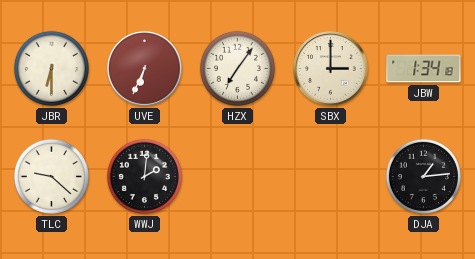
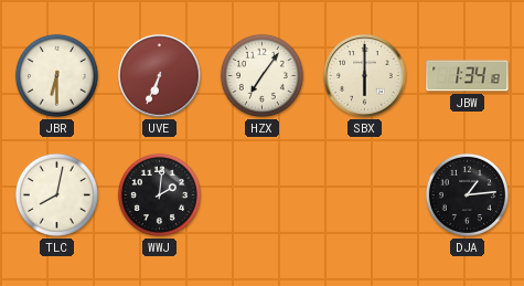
SBX: 3:00 -> 6:00 (365, 76)
TLC: 9:22 -> 8:02 (56, 194)
